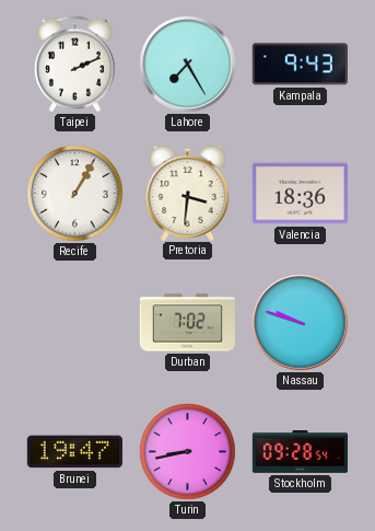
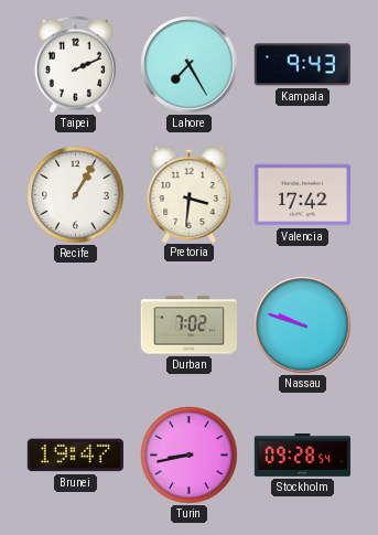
Valencia: 18:36 -> 17:42 (302, 195)
